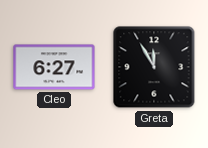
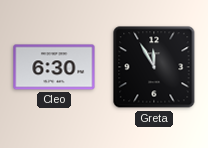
Cleo: 6:27 -> 6:30 (54, 67)
